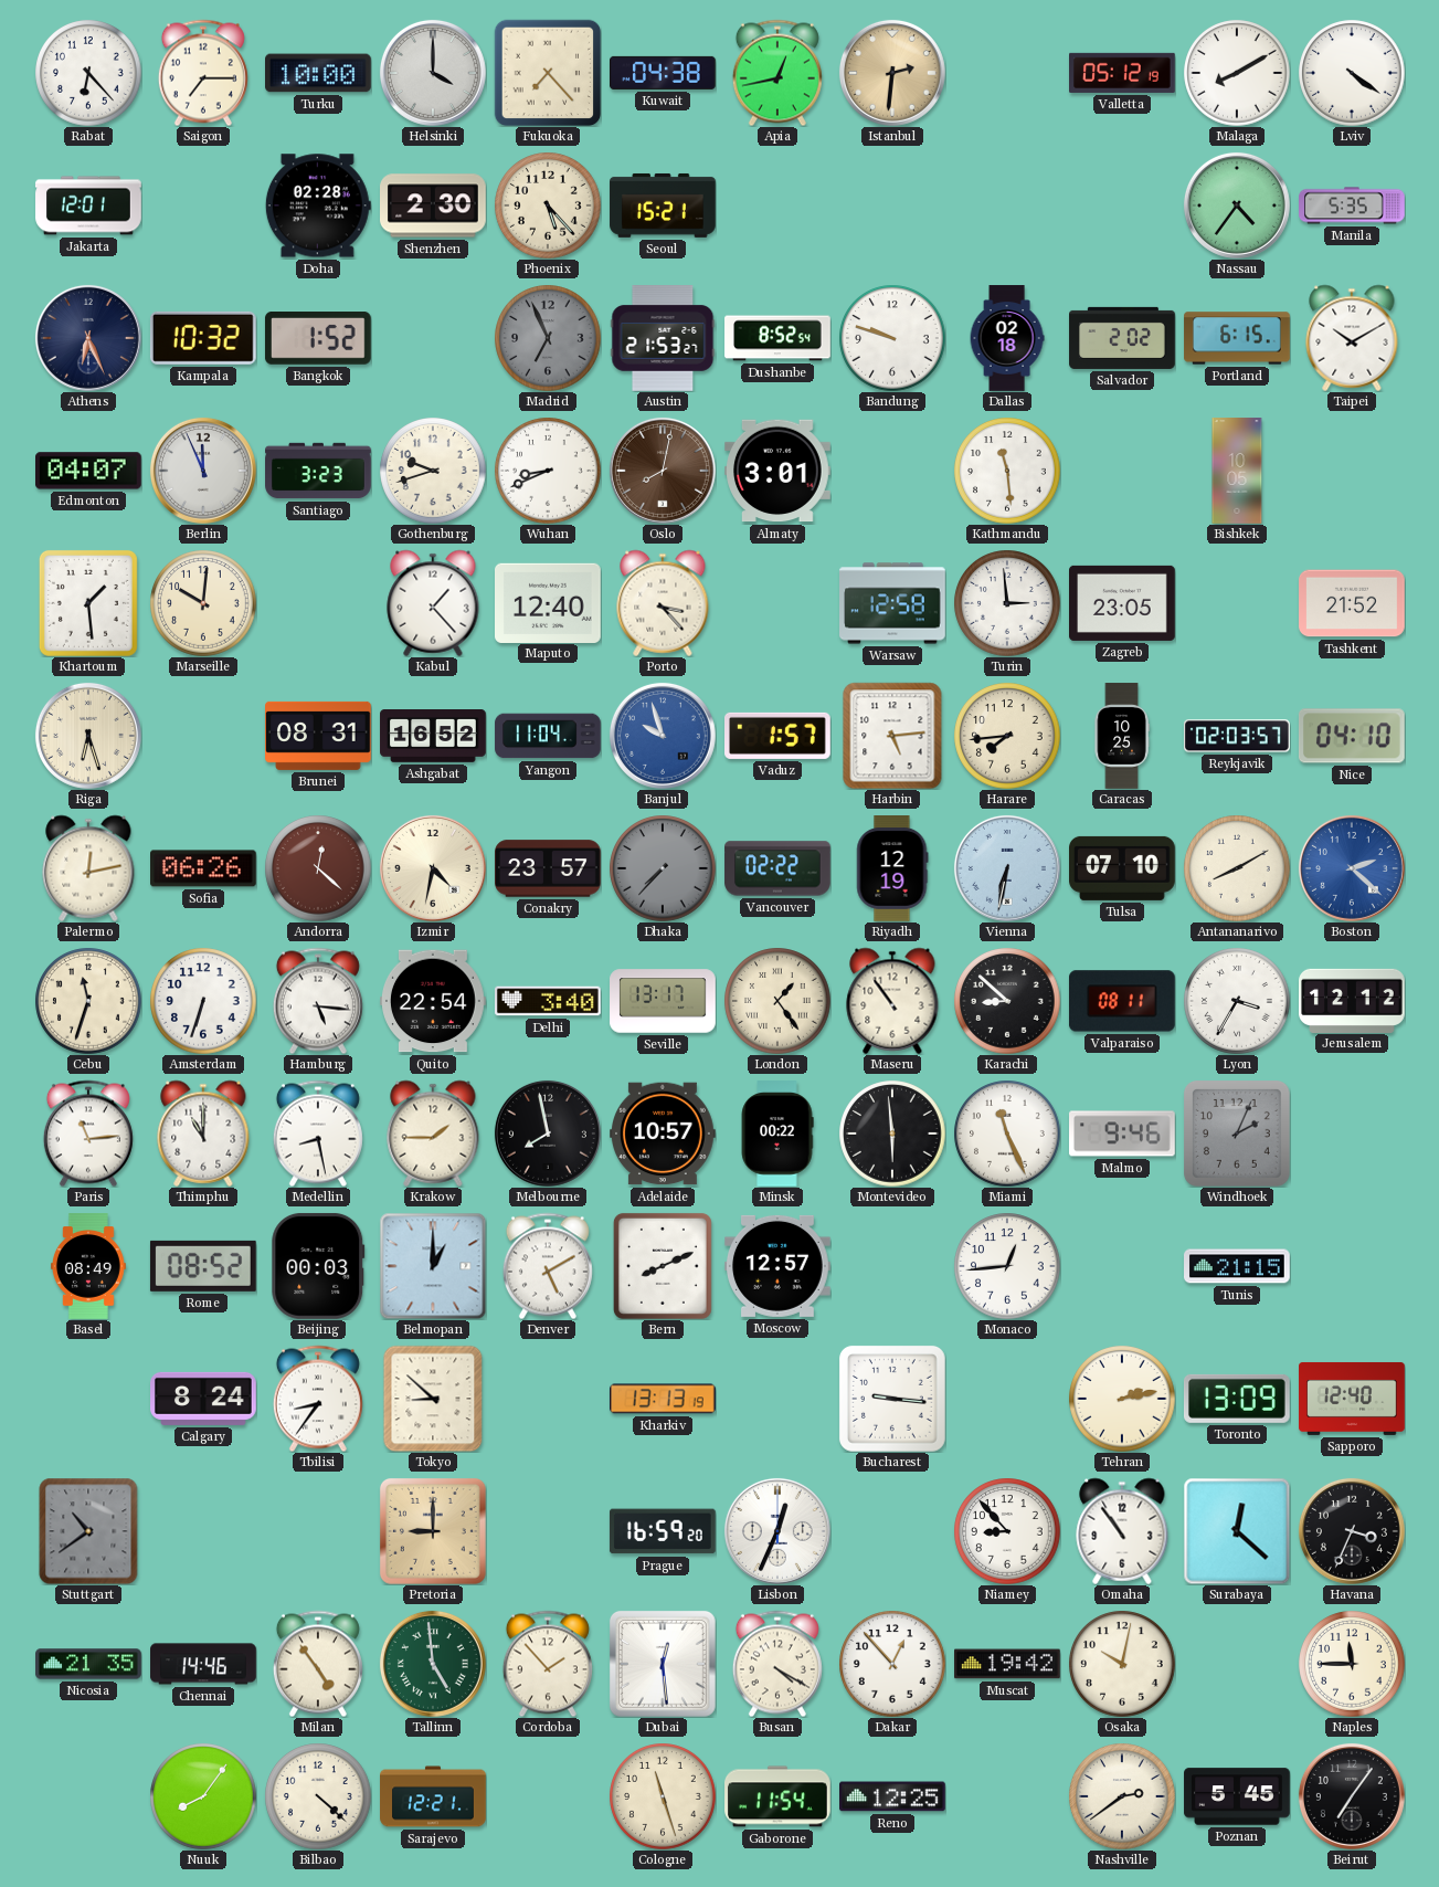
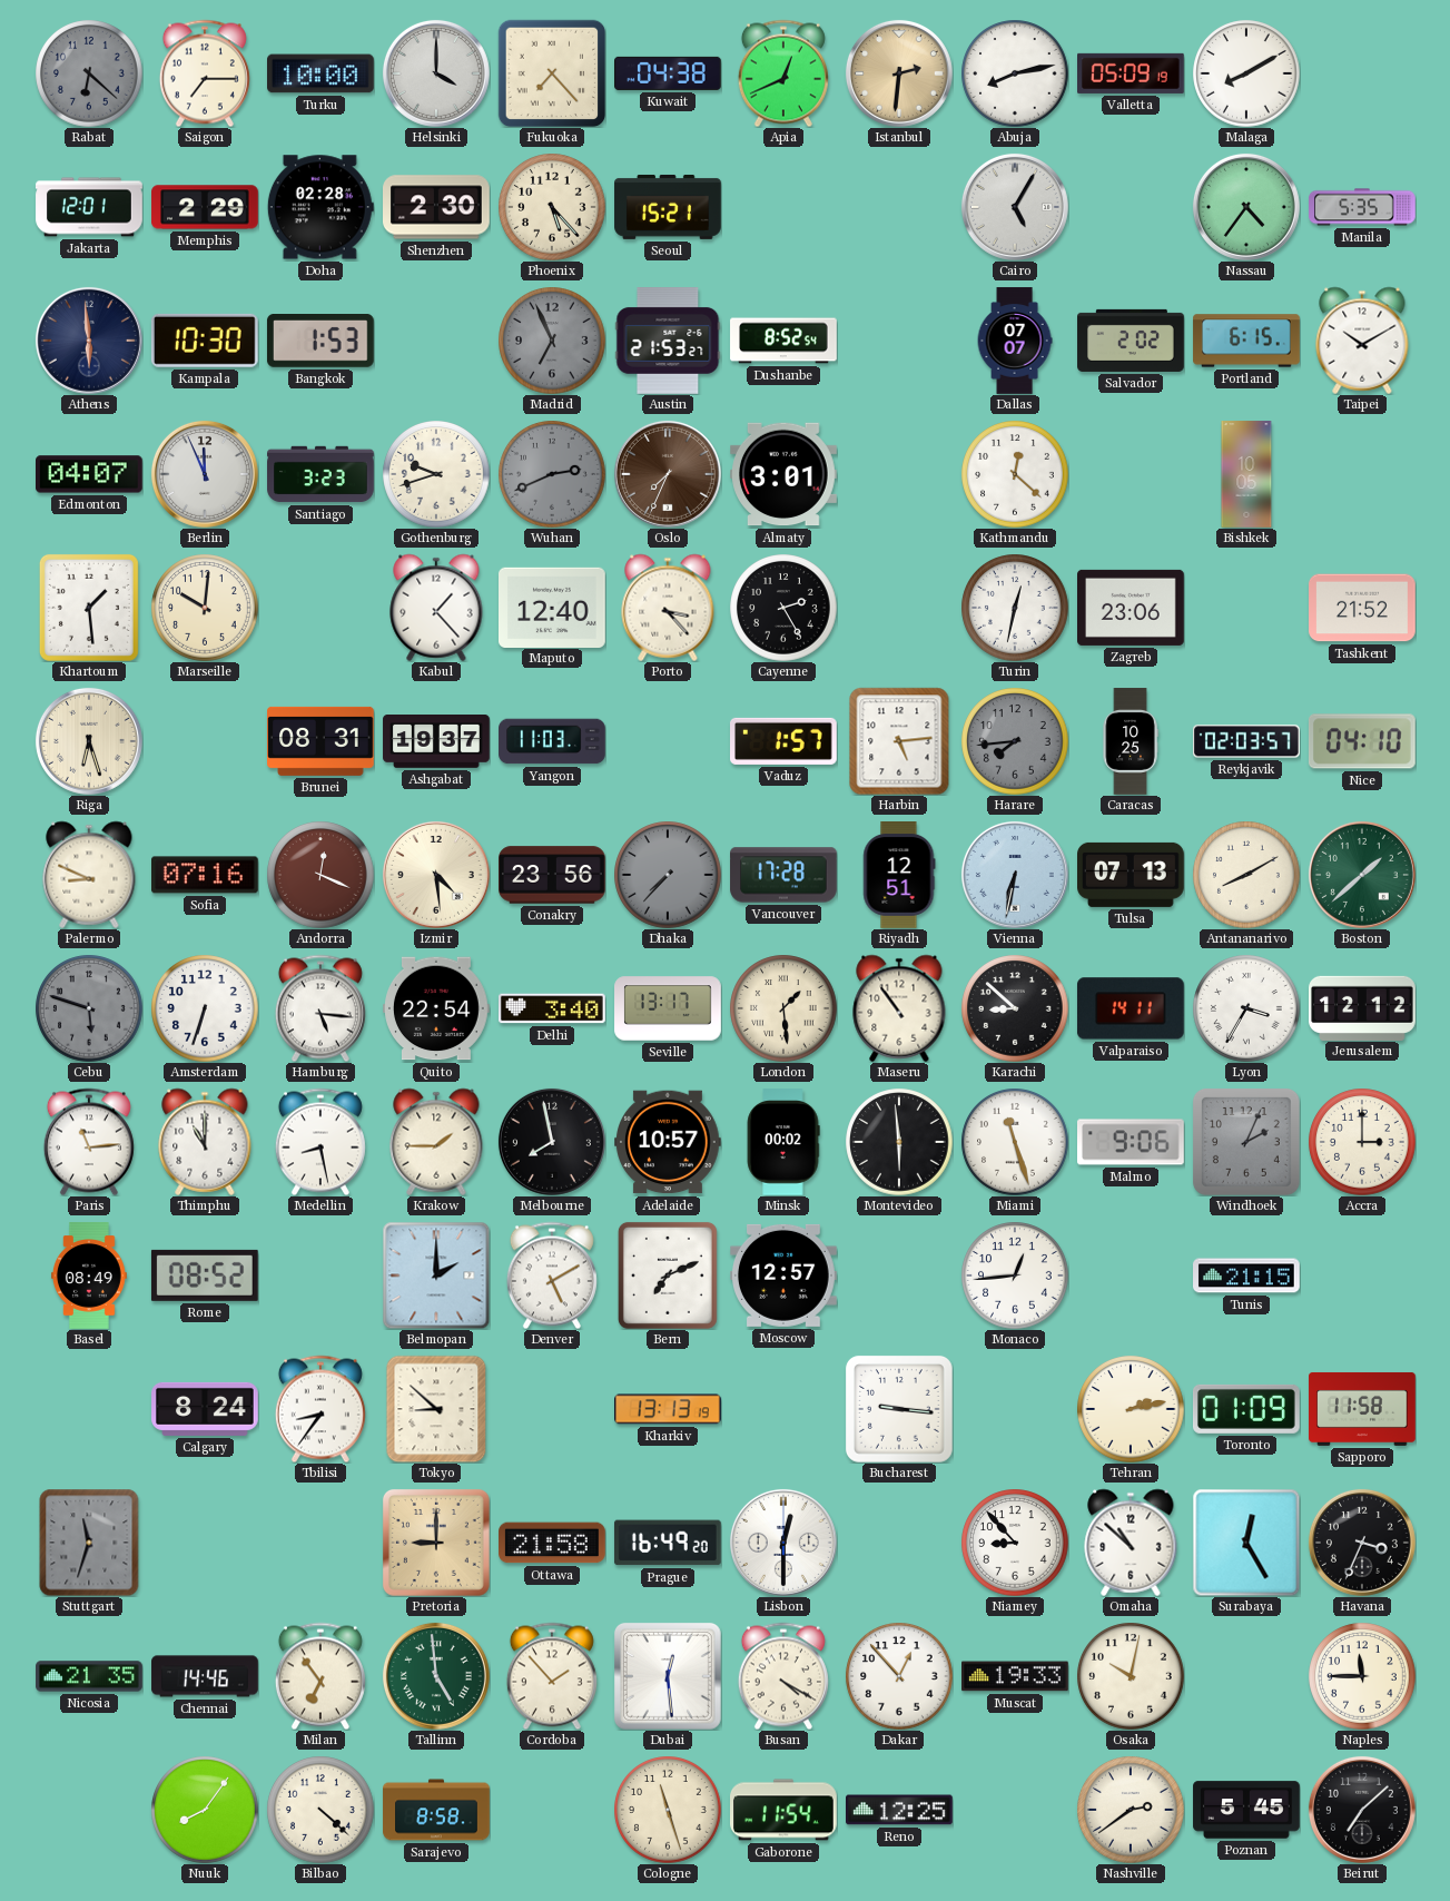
Rabat: 6:23 -> 6:22 (89, 73)
Rabat dial: white -> grey (89, 73)
Apia: 12:43 -> 12:41 (783, 73)
Abuja: none -> 8:13 (1015, 73)
Valletta: 05:12 -> 05:09 (1132, 73)
Lviv: 4:21 -> none (1352, 73)
Memphis: none -> 2:29 (205, 207)
Cairo: none -> 5:05 (1015, 207)
Athens: 6:26 -> 5:59 (89, 341)
Kampala: 10:32 -> 10:30 (205, 341)
Bangkok: 1:52 -> 1:53 (320, 342)
Bandung: 9:48 -> none (892, 338)
Dallas: 02:18 -> 07:07 (1015, 341)
Wuhan: 8:41 -> 2:41 (552, 474)
Wuhan dial: white -> grey (552, 474)
Oslo: 8:02 -> 7:34 (668, 474)
Kathmandu: 11:29 -> 12:22 (1015, 474)
Cayenne: none -> 2:25 (783, 608)
Warsaw: 12:58 -> none (892, 603)
Turin: 2:59 -> 12:32 (1015, 608)
Zagreb: 23:05 -> 23:06 (1132, 608)
Ashgabat: 16:52 -> 19:37 (436, 741)
Yangon: 11:04 -> 11:03 (552, 741)
Banjul: 9:57 -> none (663, 736)
Harare dial: cream -> grey (1015, 741)
Palermo: 12:13 -> 8:49 (89, 875)
Sofia: 06:26 -> 07:16 (206, 875)
Andorra: 12:22 -> 12:19 (320, 875)
Izmir: 4:32 -> 4:29 (436, 875)
Conakry: 23:57 -> 23:56 (552, 875)
Vancouver: 02:22 -> 17:28 (783, 875)
Riyadh: 12:19 -> 12:51 (899, 876)
Tulsa: 07:10 -> 07:13 (1132, 875)
Boston: 2:22 -> 1:38 (1362, 875)
Boston dial: blue -> green (1362, 875)
Cebu: 11:33 -> 5:48 (89, 1008)
Cebu dial: cream -> grey (89, 1008)
London: 1:24 -> 1:29 (783, 1008)
Valparaiso: 08:11 -> 14:11 (1131, 1008)
Minsk: 00:22 -> 00:02 (783, 1142)
Miami: 11:26 -> 11:27 (1015, 1142)
Malmo: 9:46 -> 9:06 (1132, 1142)
Accra: none -> 3:00 (1362, 1142)
Beijing: 00:03 -> none (318, 1266)
Belmopan: 1:00 -> 2:00 (436, 1275)
Bern: 8:11 -> 7:11 (668, 1275)
Toronto: 13:09 -> 01:09 (1247, 1409)
Sapporo: 12:40 -> 11:58 (1362, 1409)
Stuttgart: 10:39 -> 11:33 (89, 1543)
Ottawa: none -> 21:58 (553, 1543)
Prague: 16:59 -> 16:49 (668, 1543)
Lisbon: 12:34 -> 12:30 (783, 1543)
Omaha: 10:54 -> 10:52 (1131, 1543)
Surabaya: 12:22 -> 12:25 (1246, 1543)
Milan: 4:54 -> 6:54 (320, 1676)
Muscat: 19:42 -> 19:33 (1016, 1676)
Sarajevo: 12:21 -> 8:58 (436, 1810)
Beirut: 7:06 -> 7:08 (1362, 1810)
